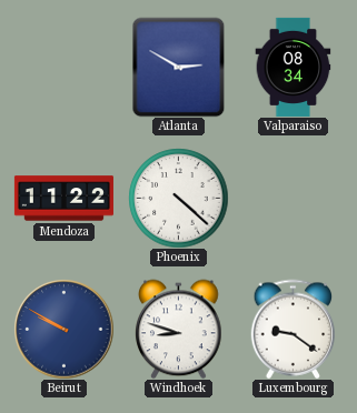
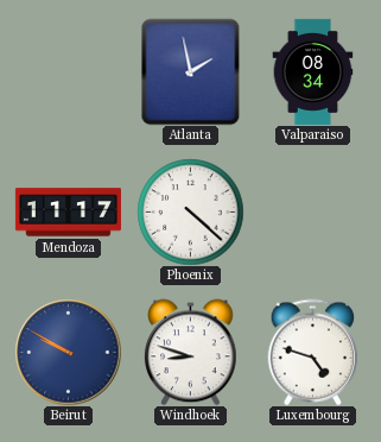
Atlanta: 2:50 -> 1:58 (191, 71)
Mendoza: 11:22 -> 11:17 (68, 213)
Luxembourg: 9:21 -> 4:48 (313, 352)
